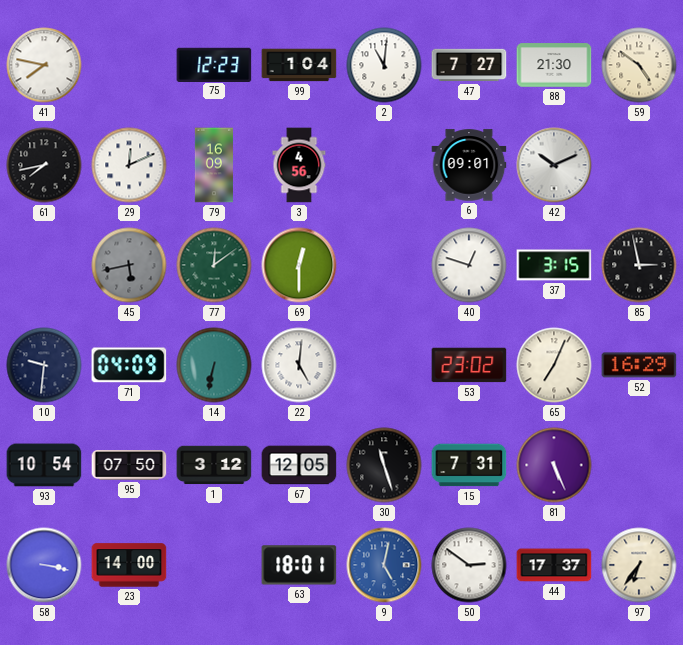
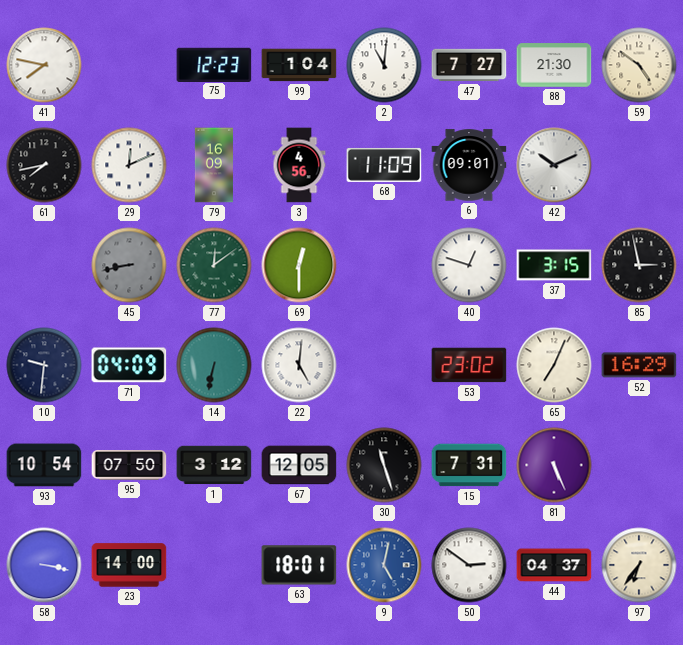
68: none -> 11:09 (384, 165)
45: 5:43 -> 8:43 (129, 265)
44: 17:37 -> 04:37 (554, 565)
